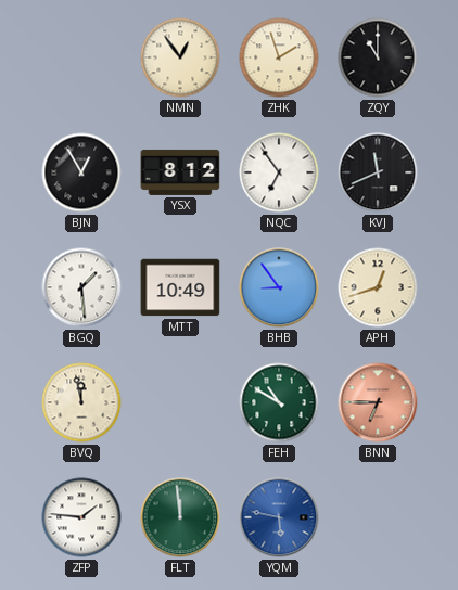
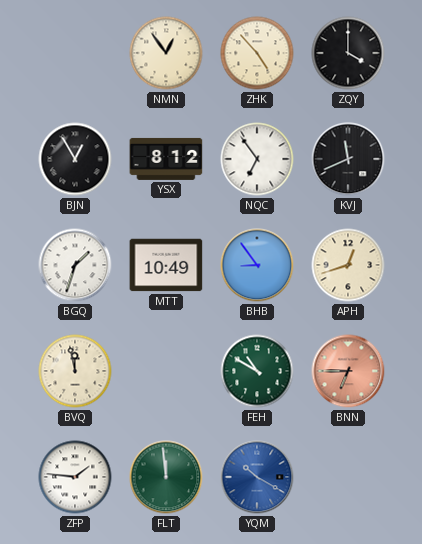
ZHK: 1:57 -> 4:53 (257, 53)
ZQY: 11:00 -> 4:00 (348, 53)
BGQ: 1:29 -> 1:33 (75, 265)
YQM: 5:47 -> 10:20 (257, 477)
